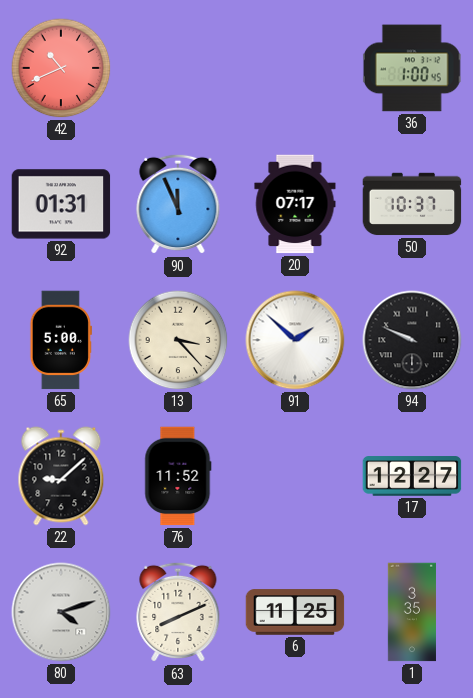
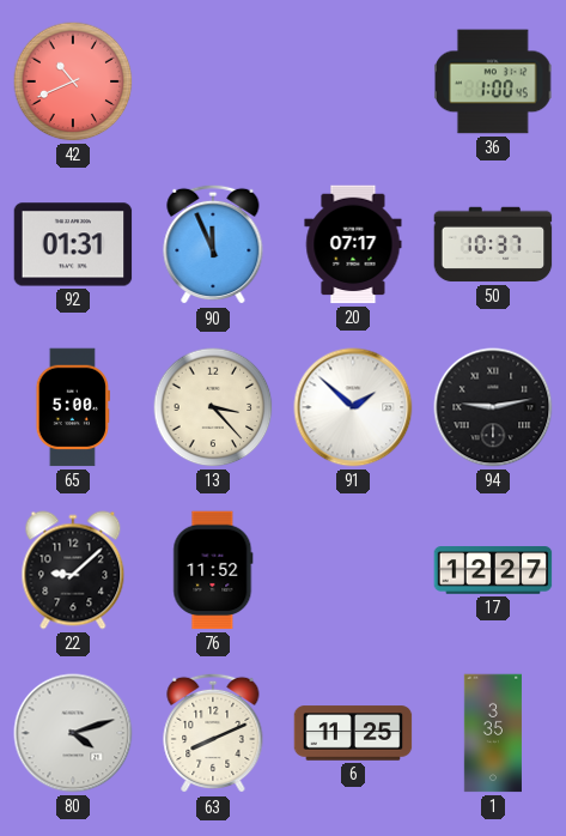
94: 9:49 -> 9:13 (493, 407)
